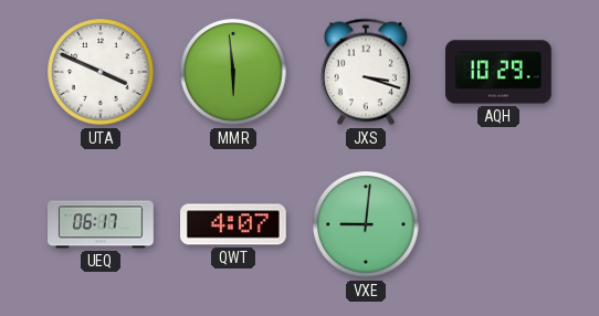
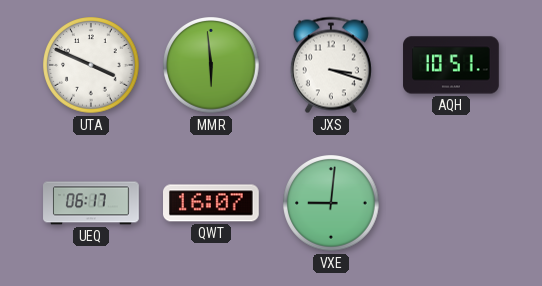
AQH: 10:29 -> 10:51 (451, 65)
QWT: 4:07 -> 16:07 (212, 203)
